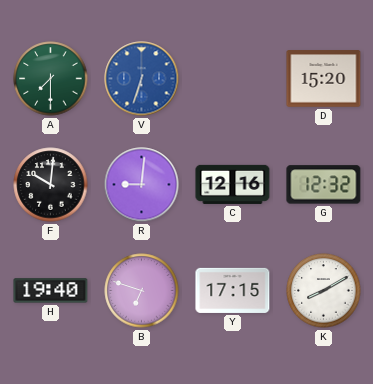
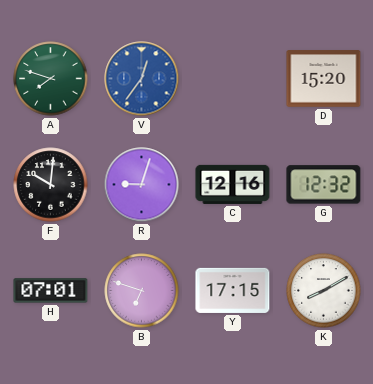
A: 7:30 -> 7:48 (51, 79)
V: 6:33 -> 12:36 (142, 79)
R: 9:01 -> 9:03 (142, 185)
H: 19:40 -> 07:01 (51, 291)
